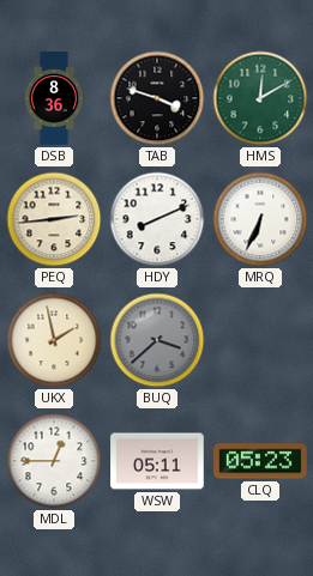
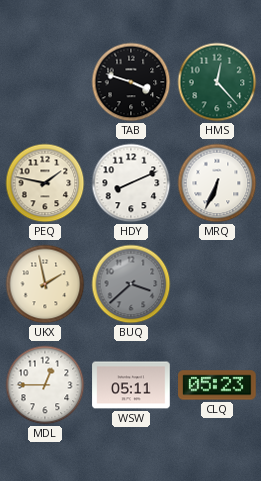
DSB: 8:36 -> none (54, 98)
HMS: 12:10 -> 12:23 (217, 82)
PEQ: 2:44 -> 1:47 (45, 183)
